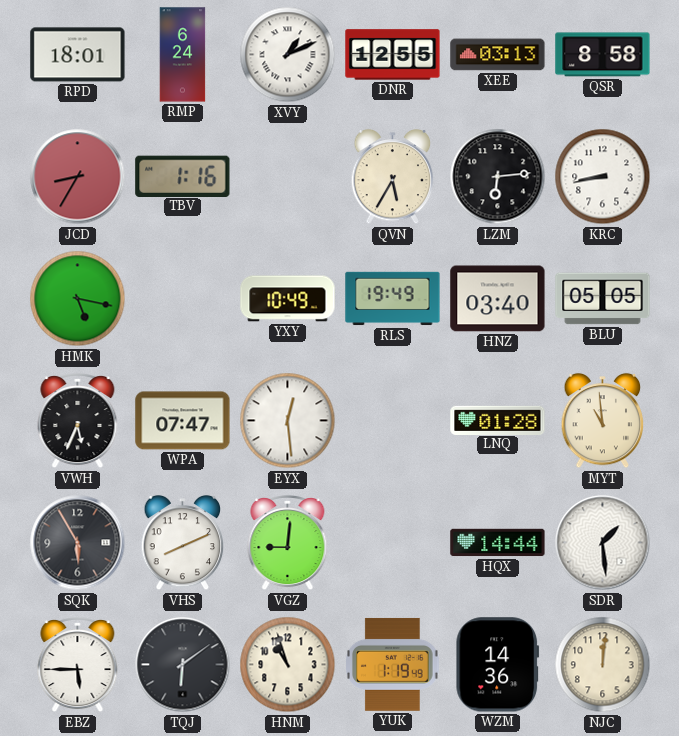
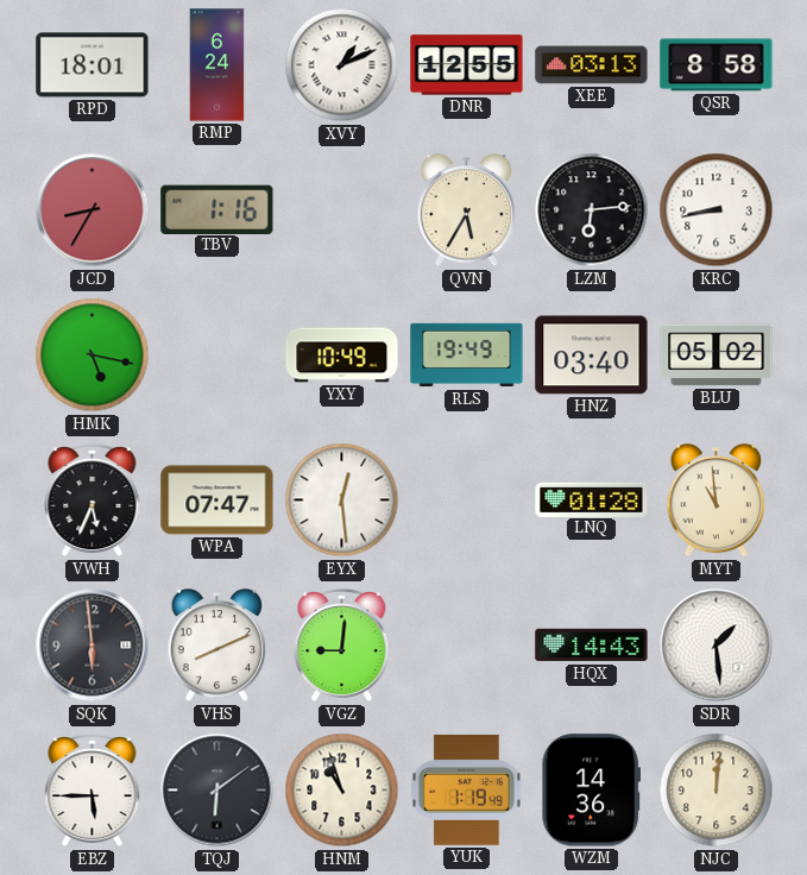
BLU: 05:05 -> 05:02 (717, 355)
SQK: 5:55 -> 5:59 (93, 646)
HQX: 14:44 -> 14:43 (592, 646)
